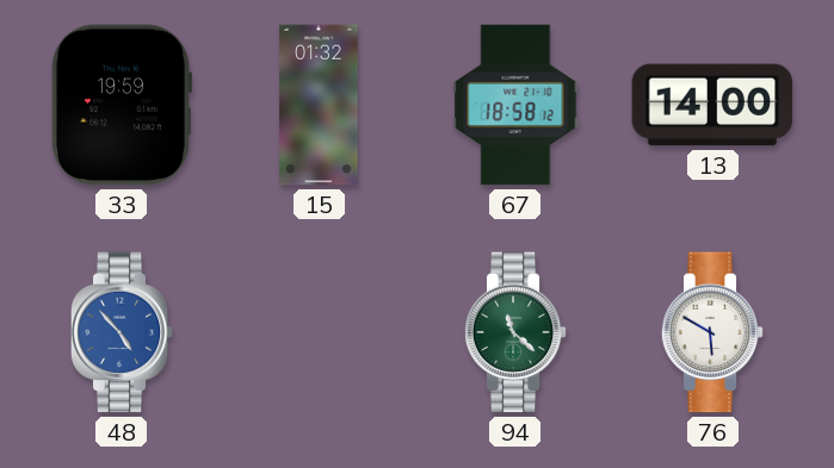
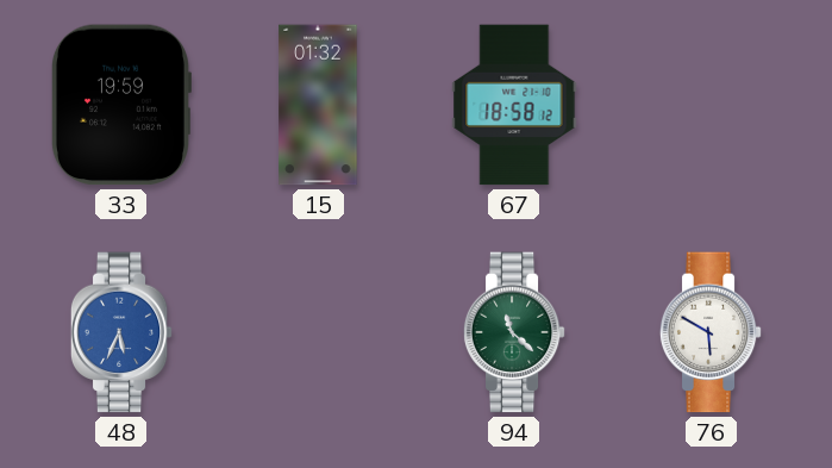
13: 14:00 -> none (712, 105)
48: 4:53 -> 5:34 (121, 332)
